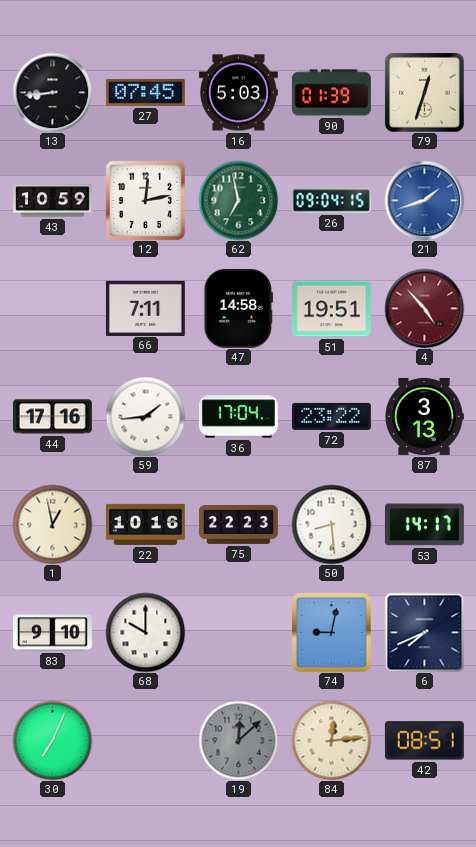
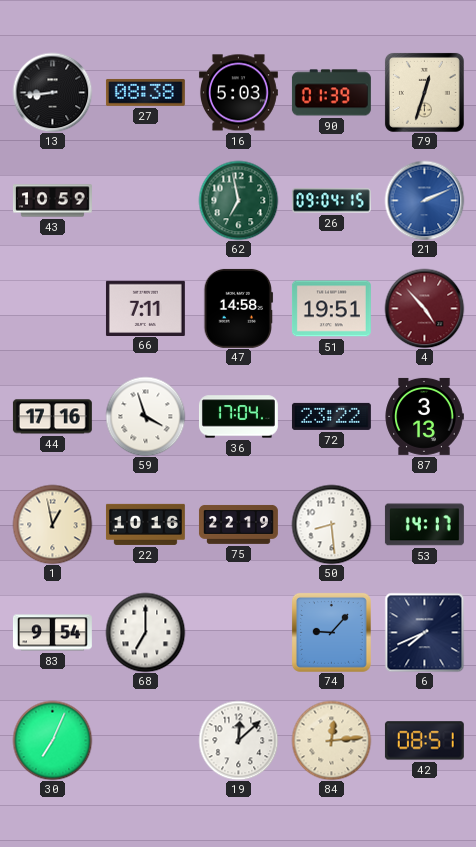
27: 07:45 -> 08:38 (145, 92)
12: 12:13 -> none (145, 200)
21: 1:42 -> 2:11 (424, 200)
59: 1:44 -> 3:57 (145, 416)
75: 22:23 -> 22:19 (238, 524)
83: 9:10 -> 9:54 (52, 633)
68: 10:00 -> 7:00 (145, 632)
74: 9:02 -> 9:07 (331, 632)
19 dial: grey -> white (238, 740)
